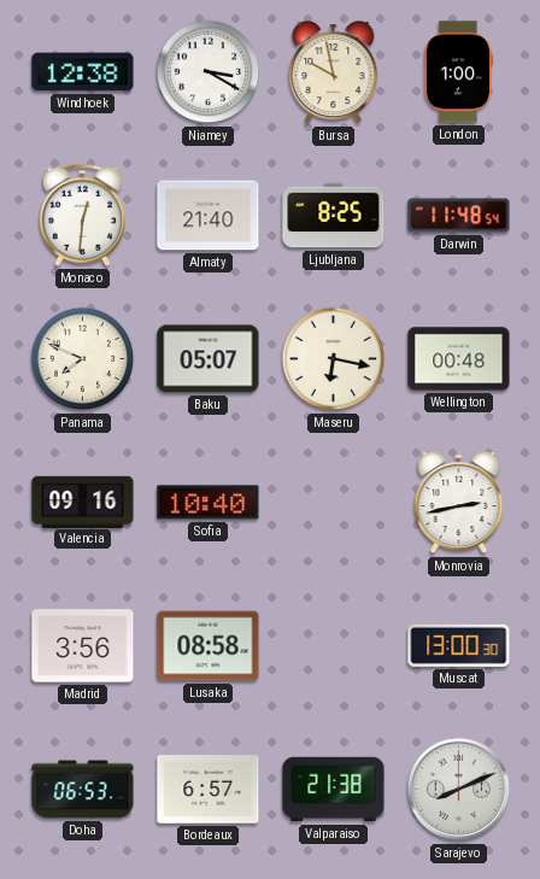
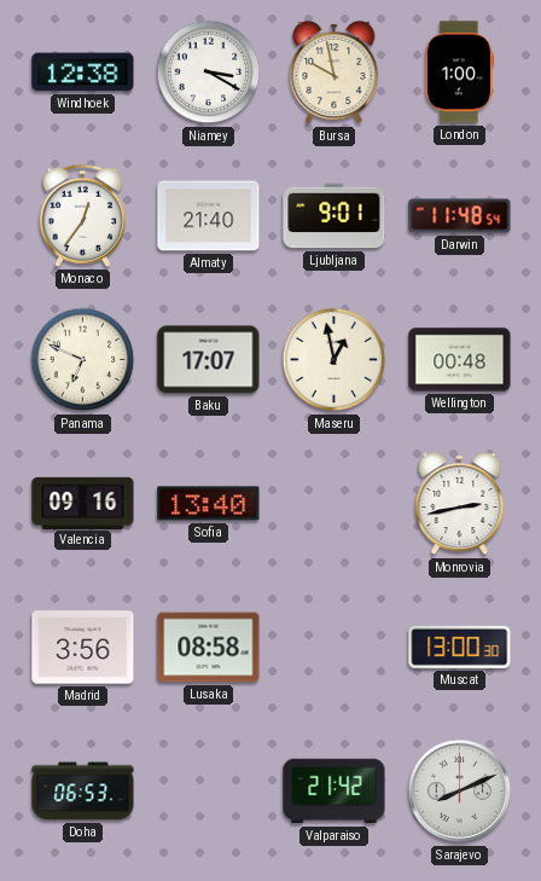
Monaco: 12:31 -> 12:36 (82, 215)
Ljubljana: 8:25 -> 9:01 (335, 216)
Panama: 7:49 -> 6:49 (83, 360)
Baku: 05:07 -> 17:07 (209, 360)
Maseru: 6:17 -> 12:58 (335, 360)
Sofia: 10:40 -> 13:40 (209, 504)
Bordeaux: 6:57 -> none (209, 790)
Valparaiso: 21:38 -> 21:42 (335, 792)
